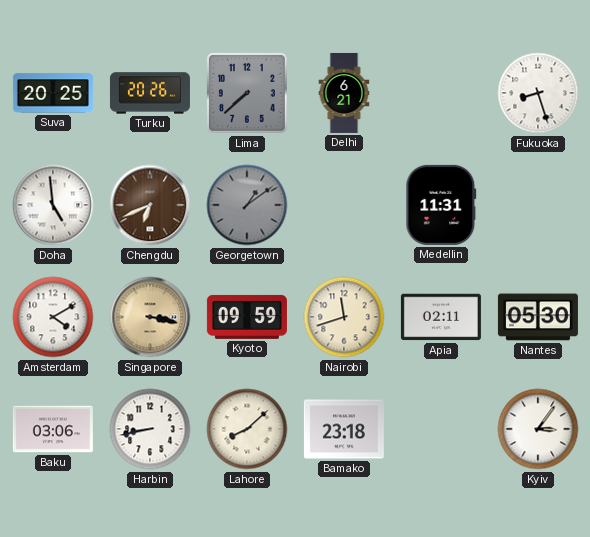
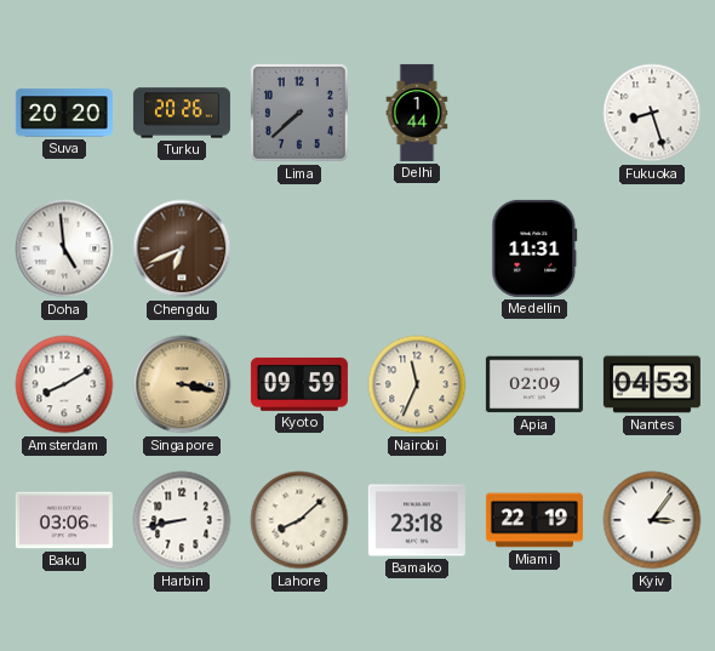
Suva: 20:25 -> 20:20 (64, 113)
Delhi: 6:21 -> 1:44 (417, 113)
Georgetown: 1:09 -> none (247, 205)
Amsterdam: 4:10 -> 8:10 (64, 384)
Nairobi: 11:42 -> 11:34 (417, 384)
Apia: 02:11 -> 02:09 (534, 384)
Nantes: 05:30 -> 04:53 (652, 384)
Miami: none -> 22:19 (534, 520)
